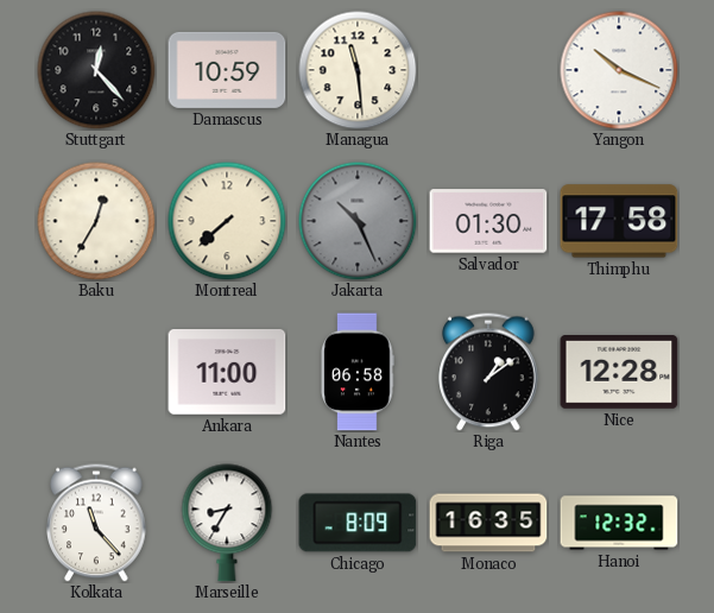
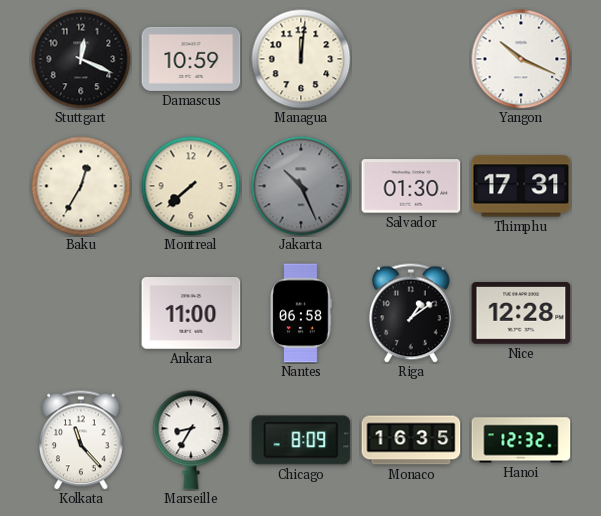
Stuttgart: 12:23 -> 12:19 (81, 59)
Managua: 11:29 -> 12:01 (301, 59)
Thimphu: 17:58 -> 17:31 (521, 186)
